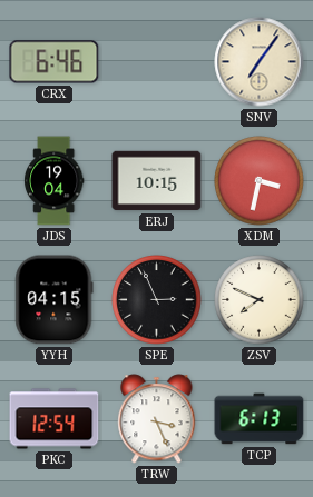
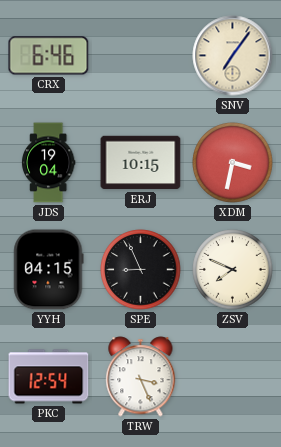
SPE: 2:56 -> 8:56 (141, 270)
TCP: 6:13 -> none (260, 419)
